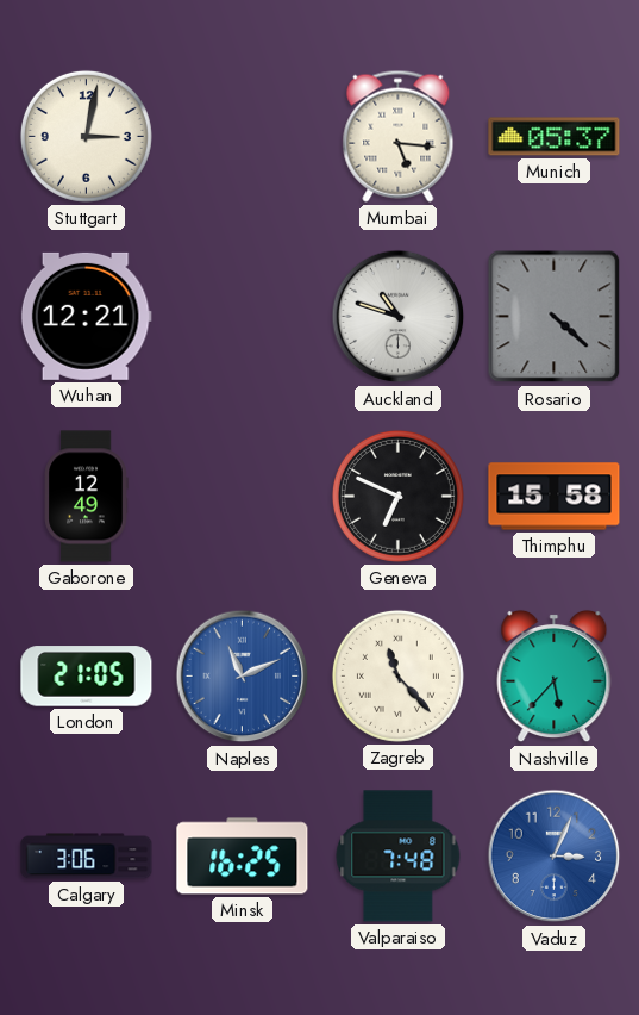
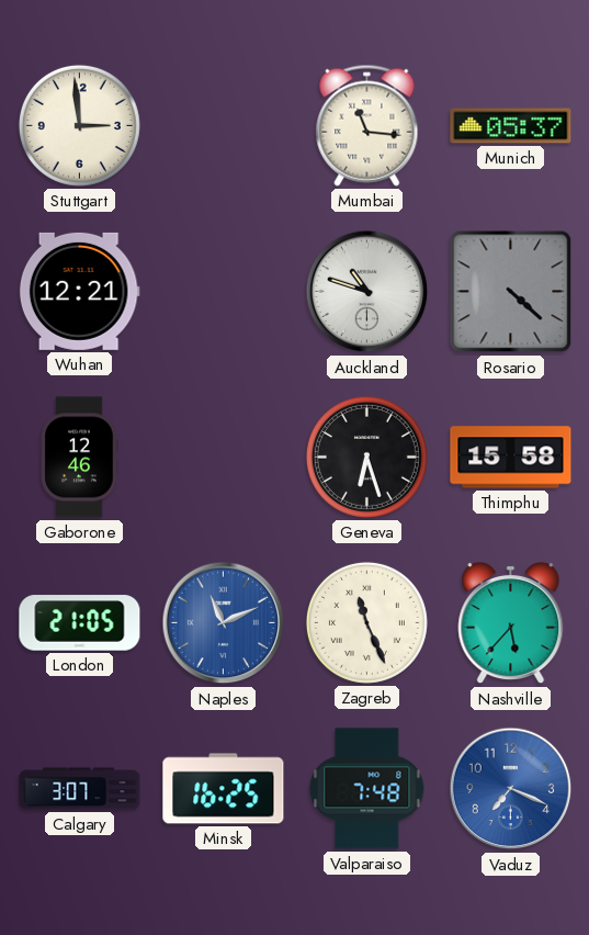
Stuttgart: 3:02 -> 2:59 (79, 125)
Mumbai: 5:16 -> 11:16 (367, 125)
Gaborone: 12:49 -> 12:46 (79, 458)
Geneva: 6:49 -> 6:27 (366, 457)
Zagreb: 11:23 -> 11:26 (366, 622)
Calgary: 3:06 -> 3:07 (80, 789)
Vaduz: 3:04 -> 7:19 (511, 789)
